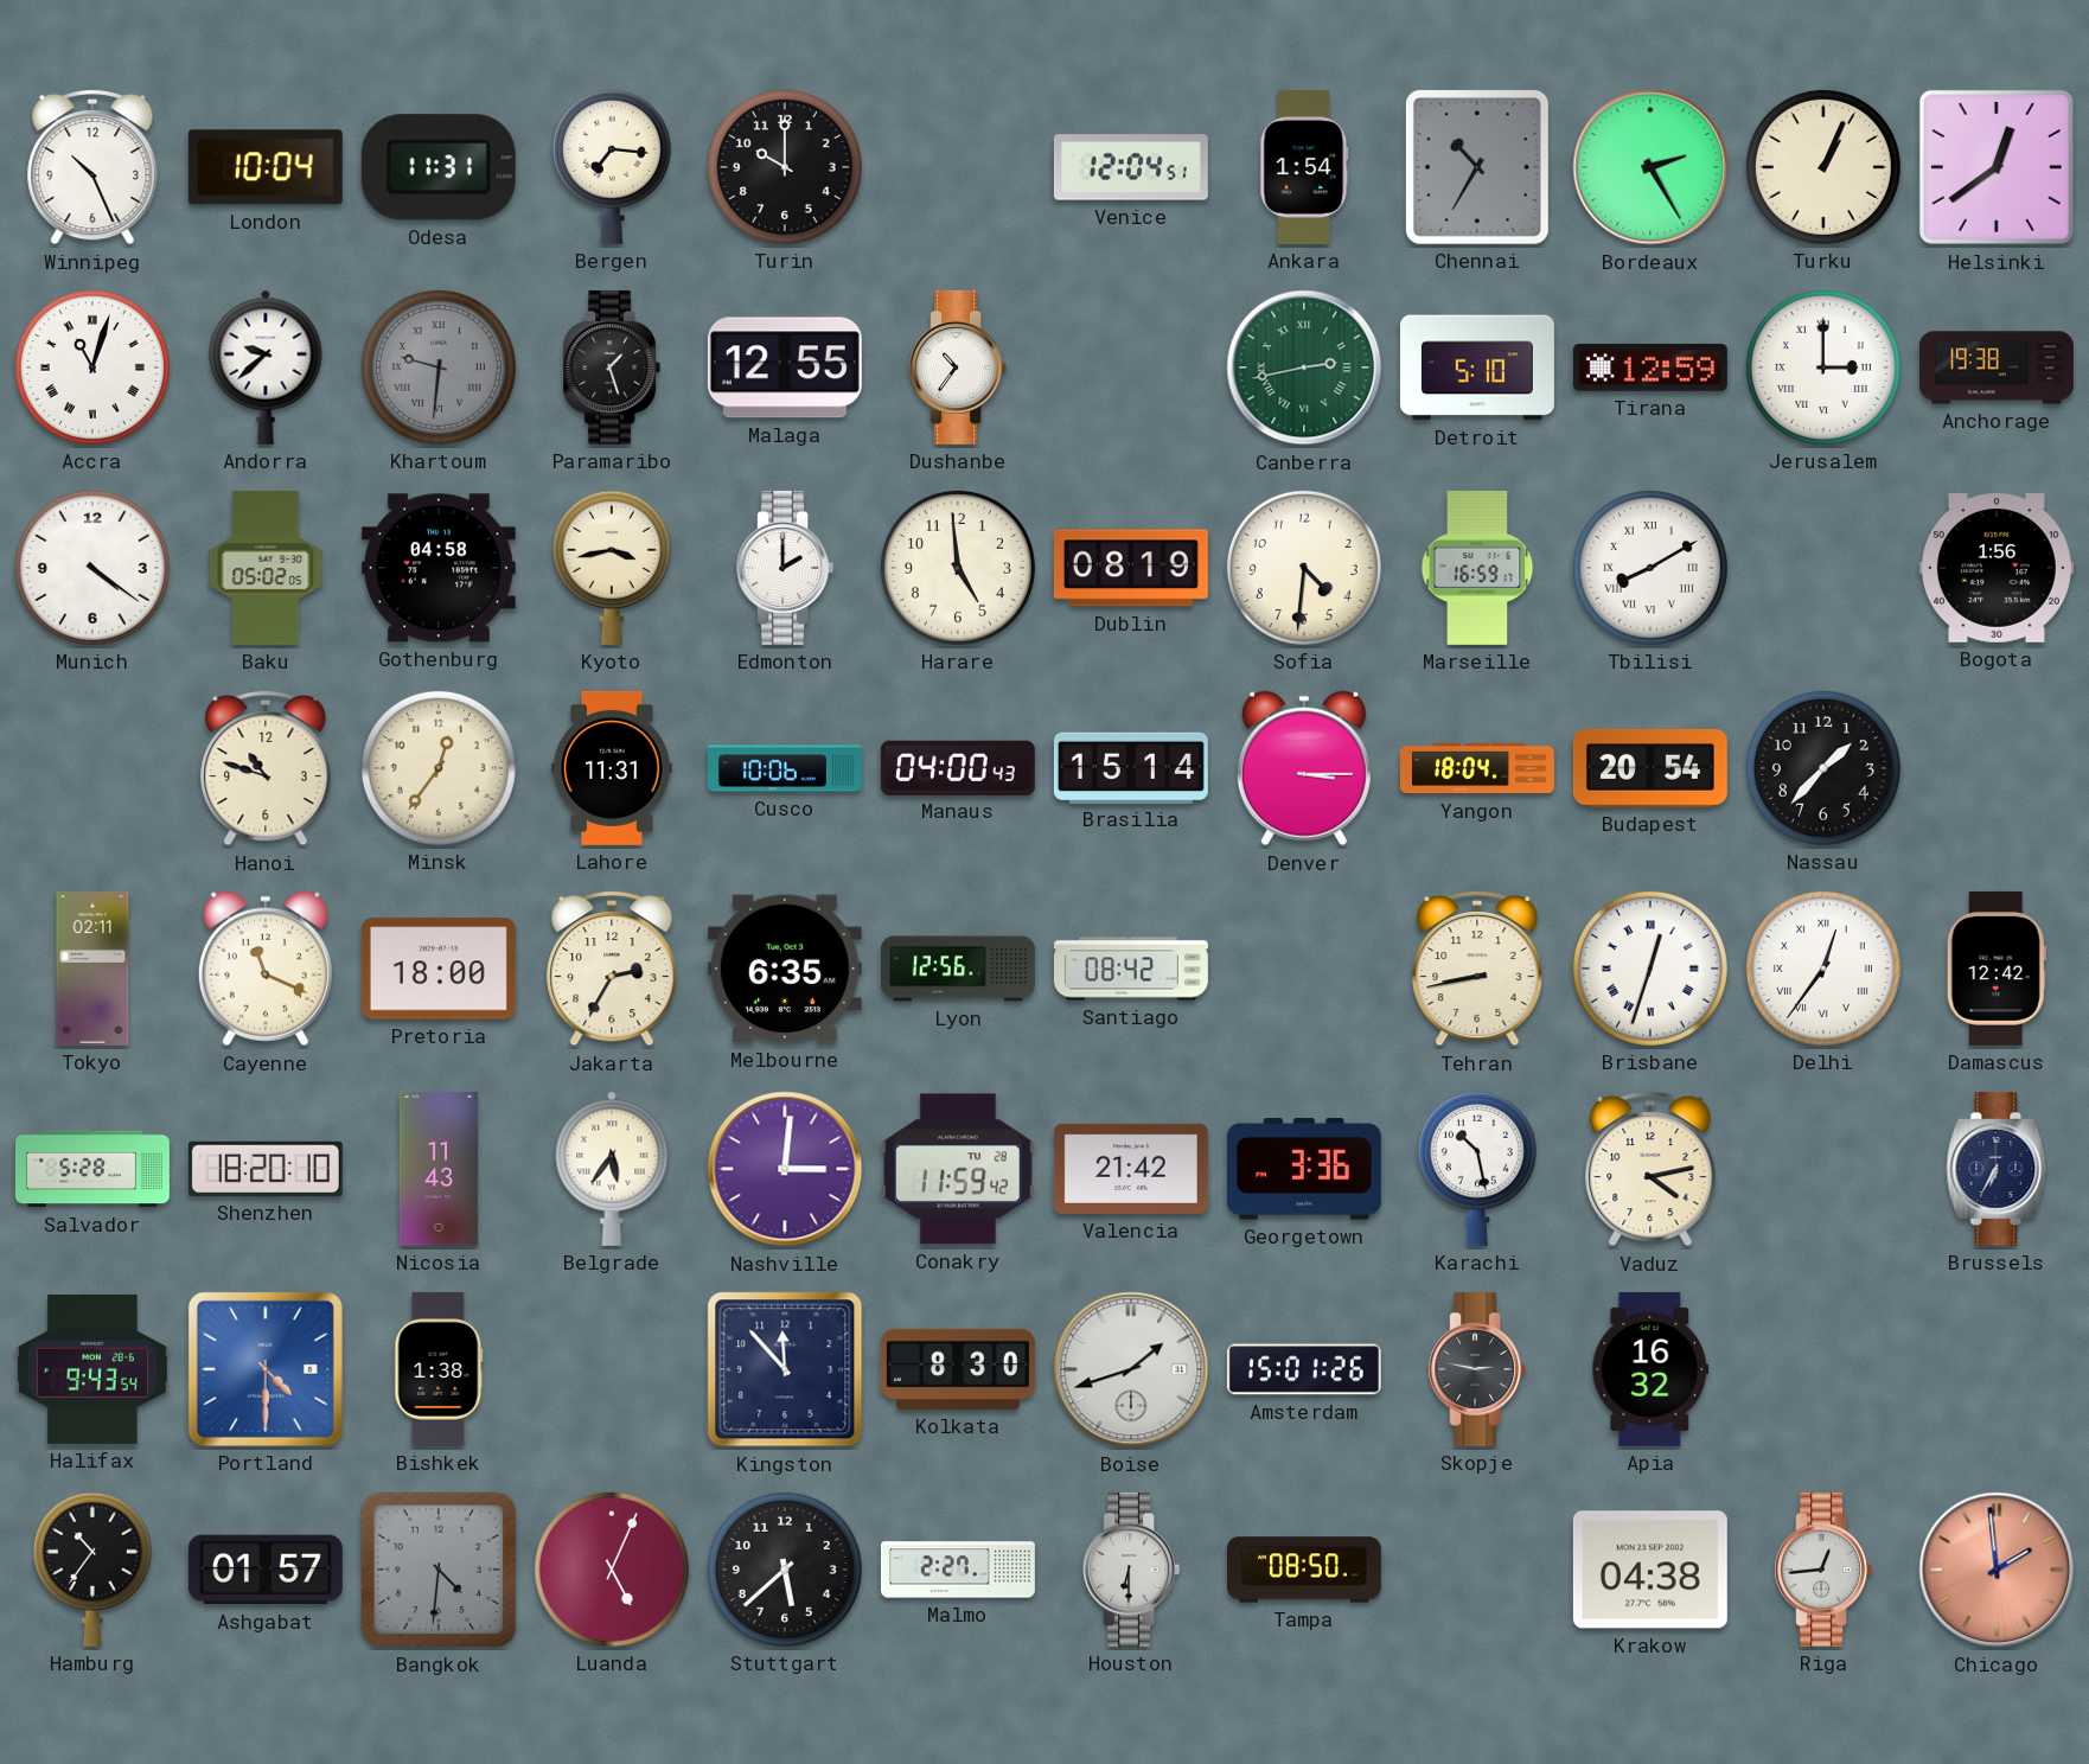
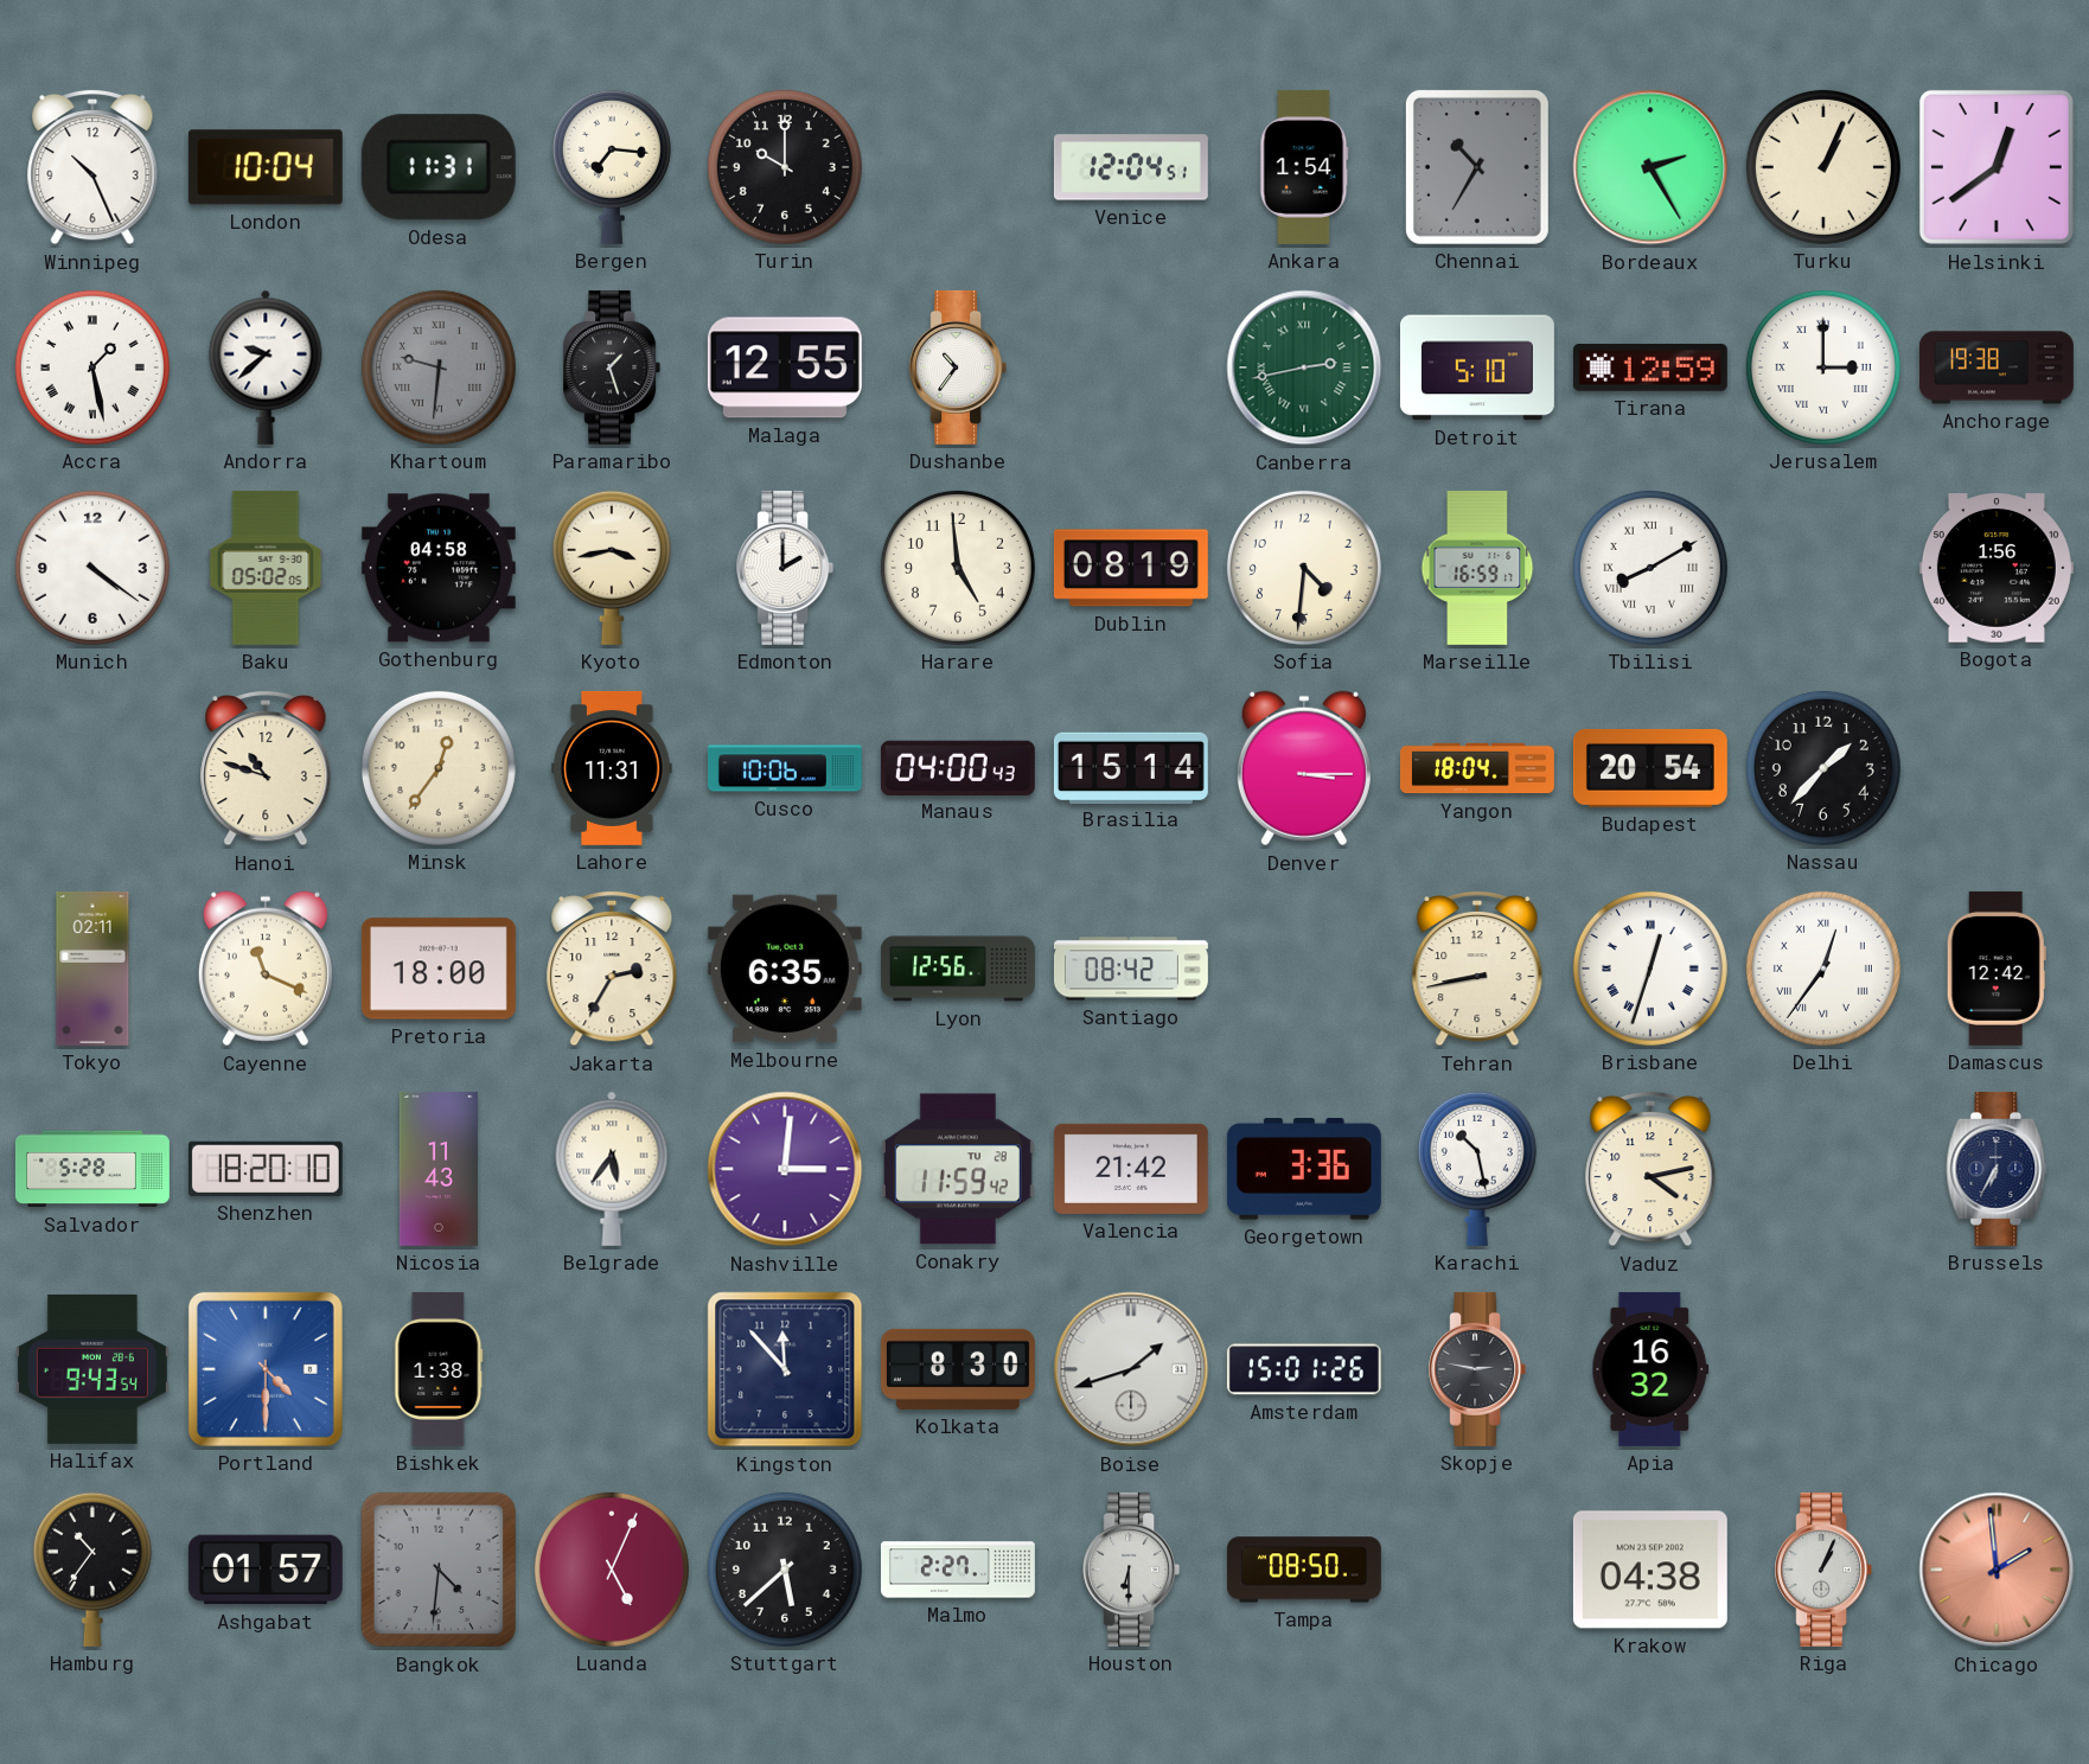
Accra: 11:03 -> 1:28 (92, 367)
Riga: 12:44 -> 1:04 (1823, 1570)
